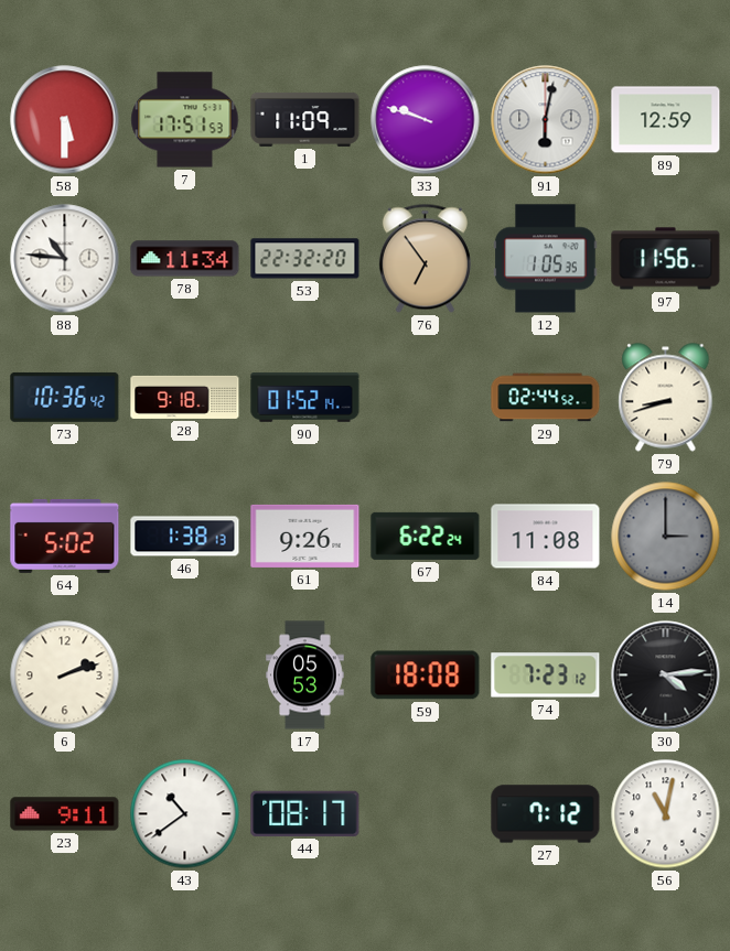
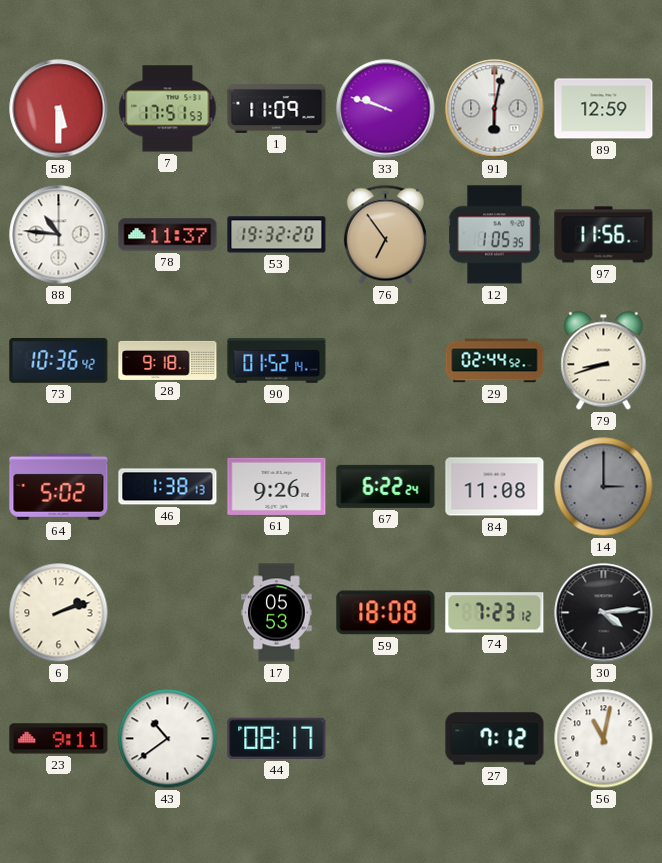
78: 11:34 -> 11:37 (168, 235)
53: 22:32 -> 19:32 (277, 235)
